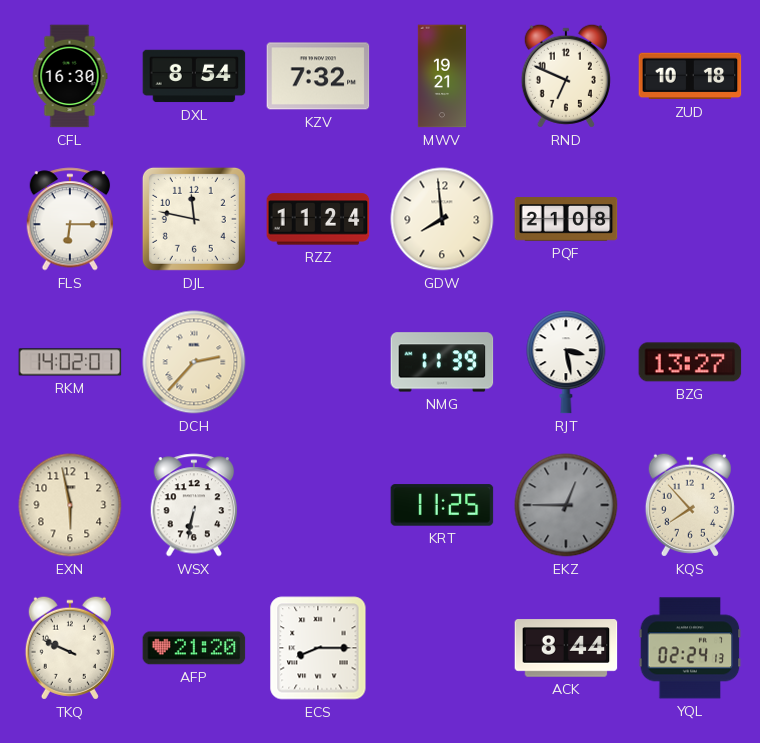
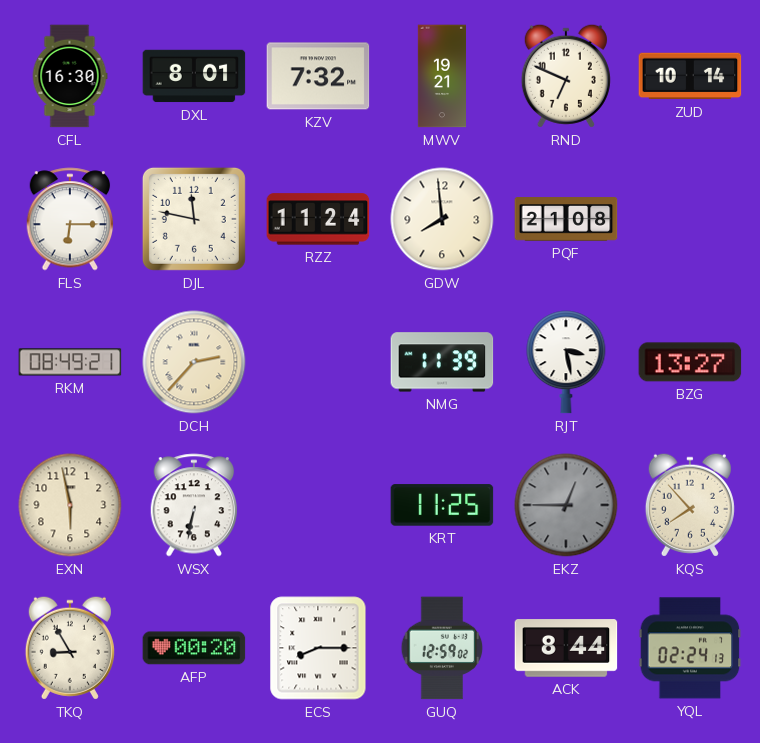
DXL: 8:54 -> 8:01 (194, 76)
ZUD: 10:18 -> 10:14 (690, 76)
RKM: 14:02 -> 08:49 (70, 362)
TKQ: 9:49 -> 8:55 (70, 648)
AFP: 21:20 -> 00:20 (194, 648)
GUQ: none -> 12:59 (442, 648)
